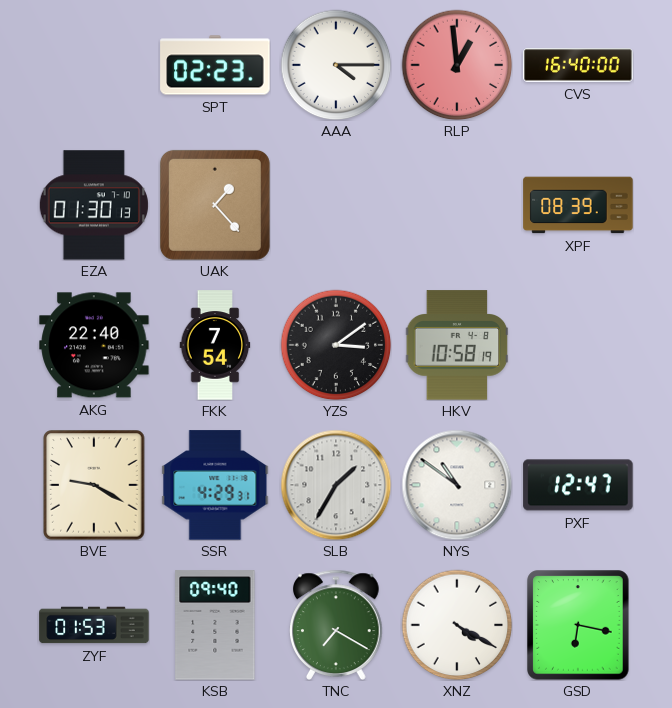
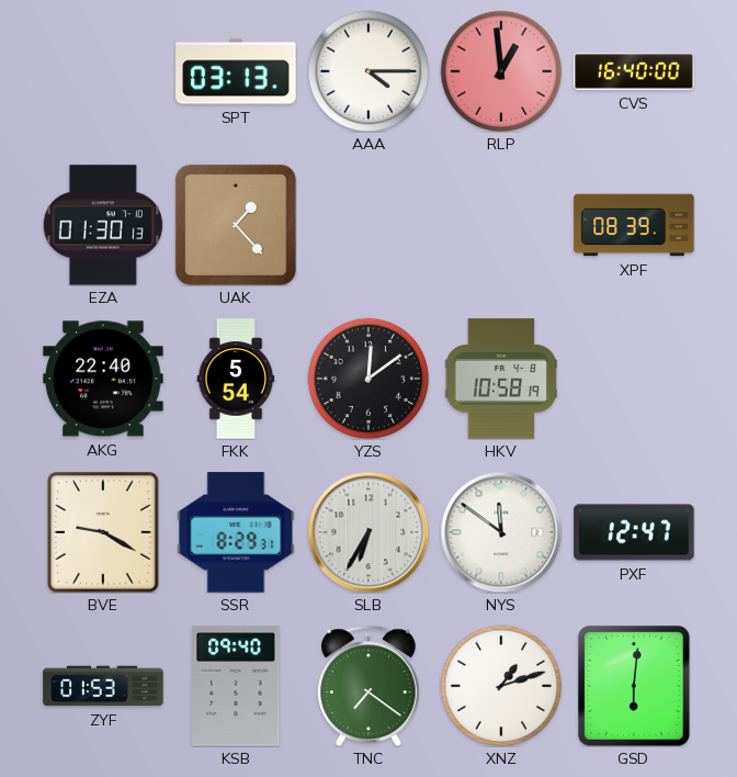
SPT: 02:23 -> 03:13 (236, 71)
FKK: 7:54 -> 5:54 (236, 379)
YZS: 3:09 -> 12:09 (368, 379)
SSR: 4:29 -> 8:29 (236, 532)
SLB: 1:35 -> 6:35 (368, 532)
NYS: 10:51 -> 11:51 (501, 532)
TNC: 7:20 -> 7:21 (370, 686)
XNZ: 4:20 -> 1:12 (501, 686)
GSD: 6:17 -> 6:01 (634, 686)
